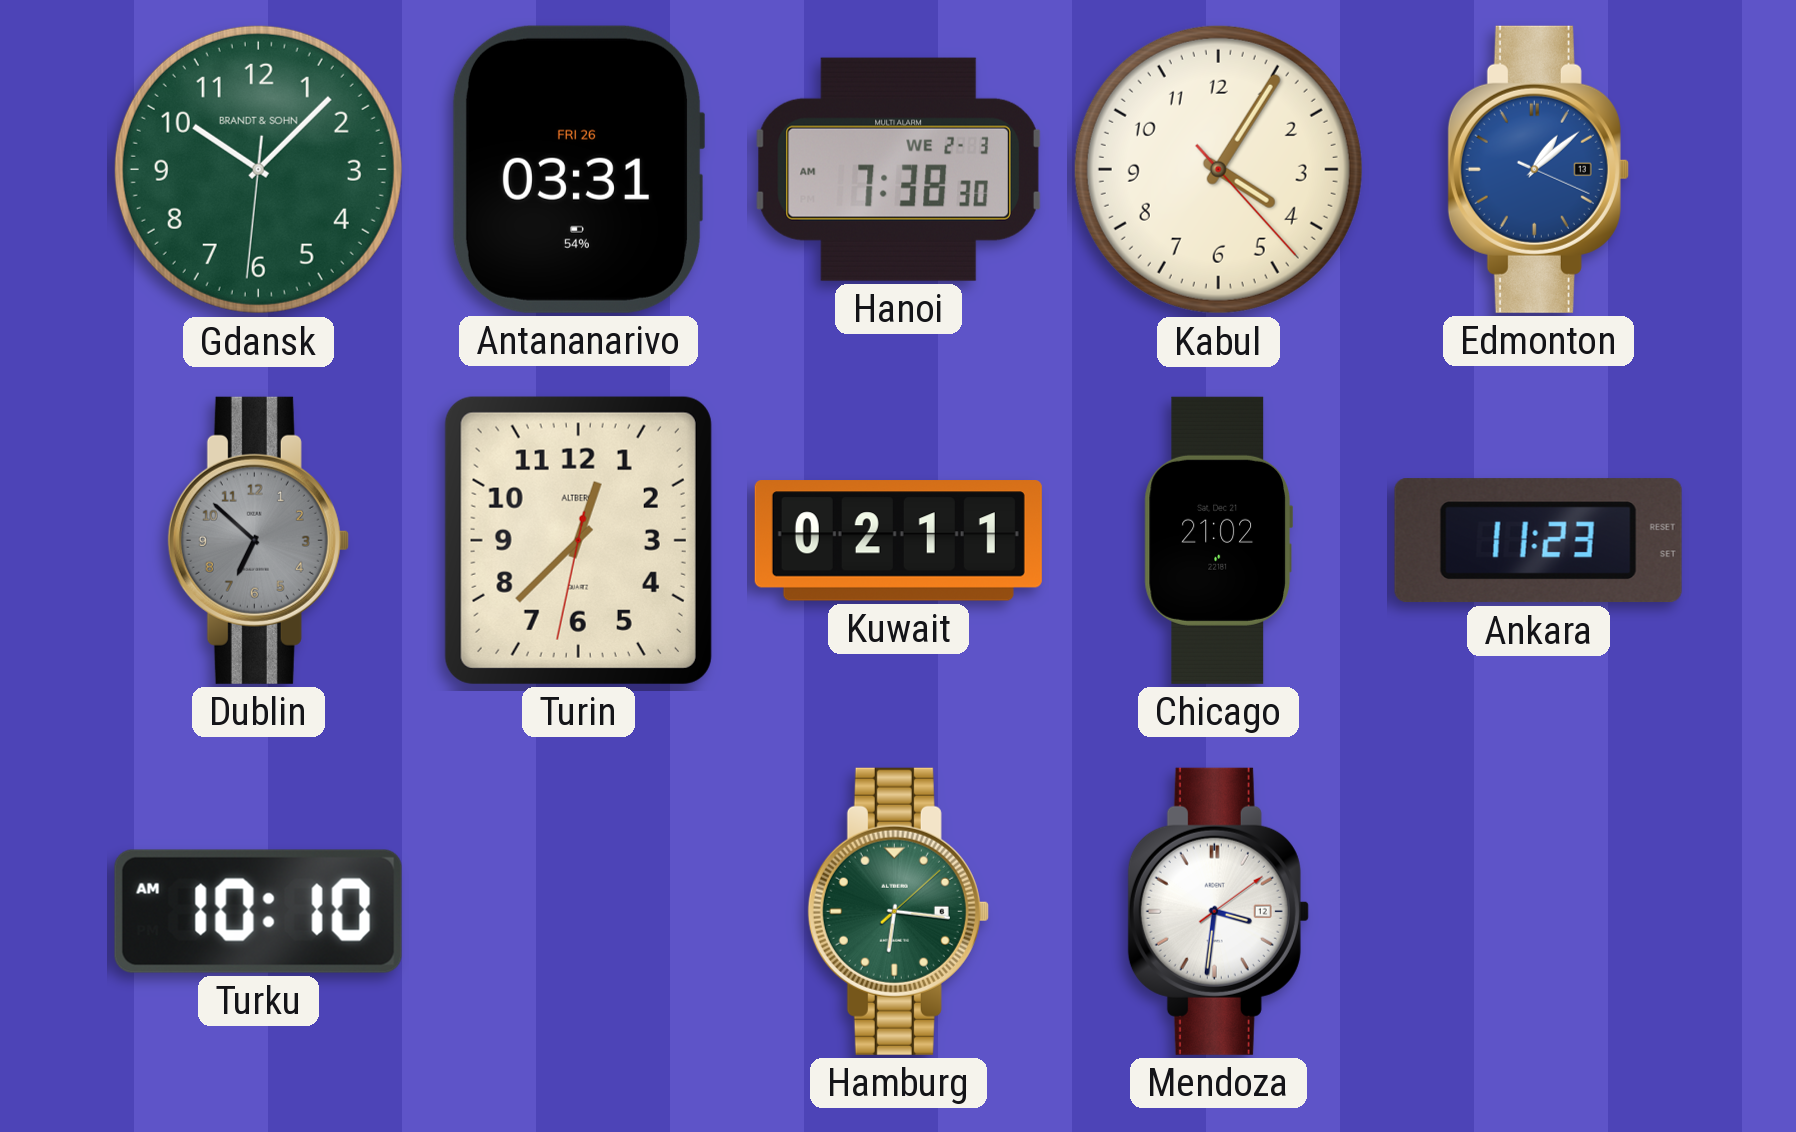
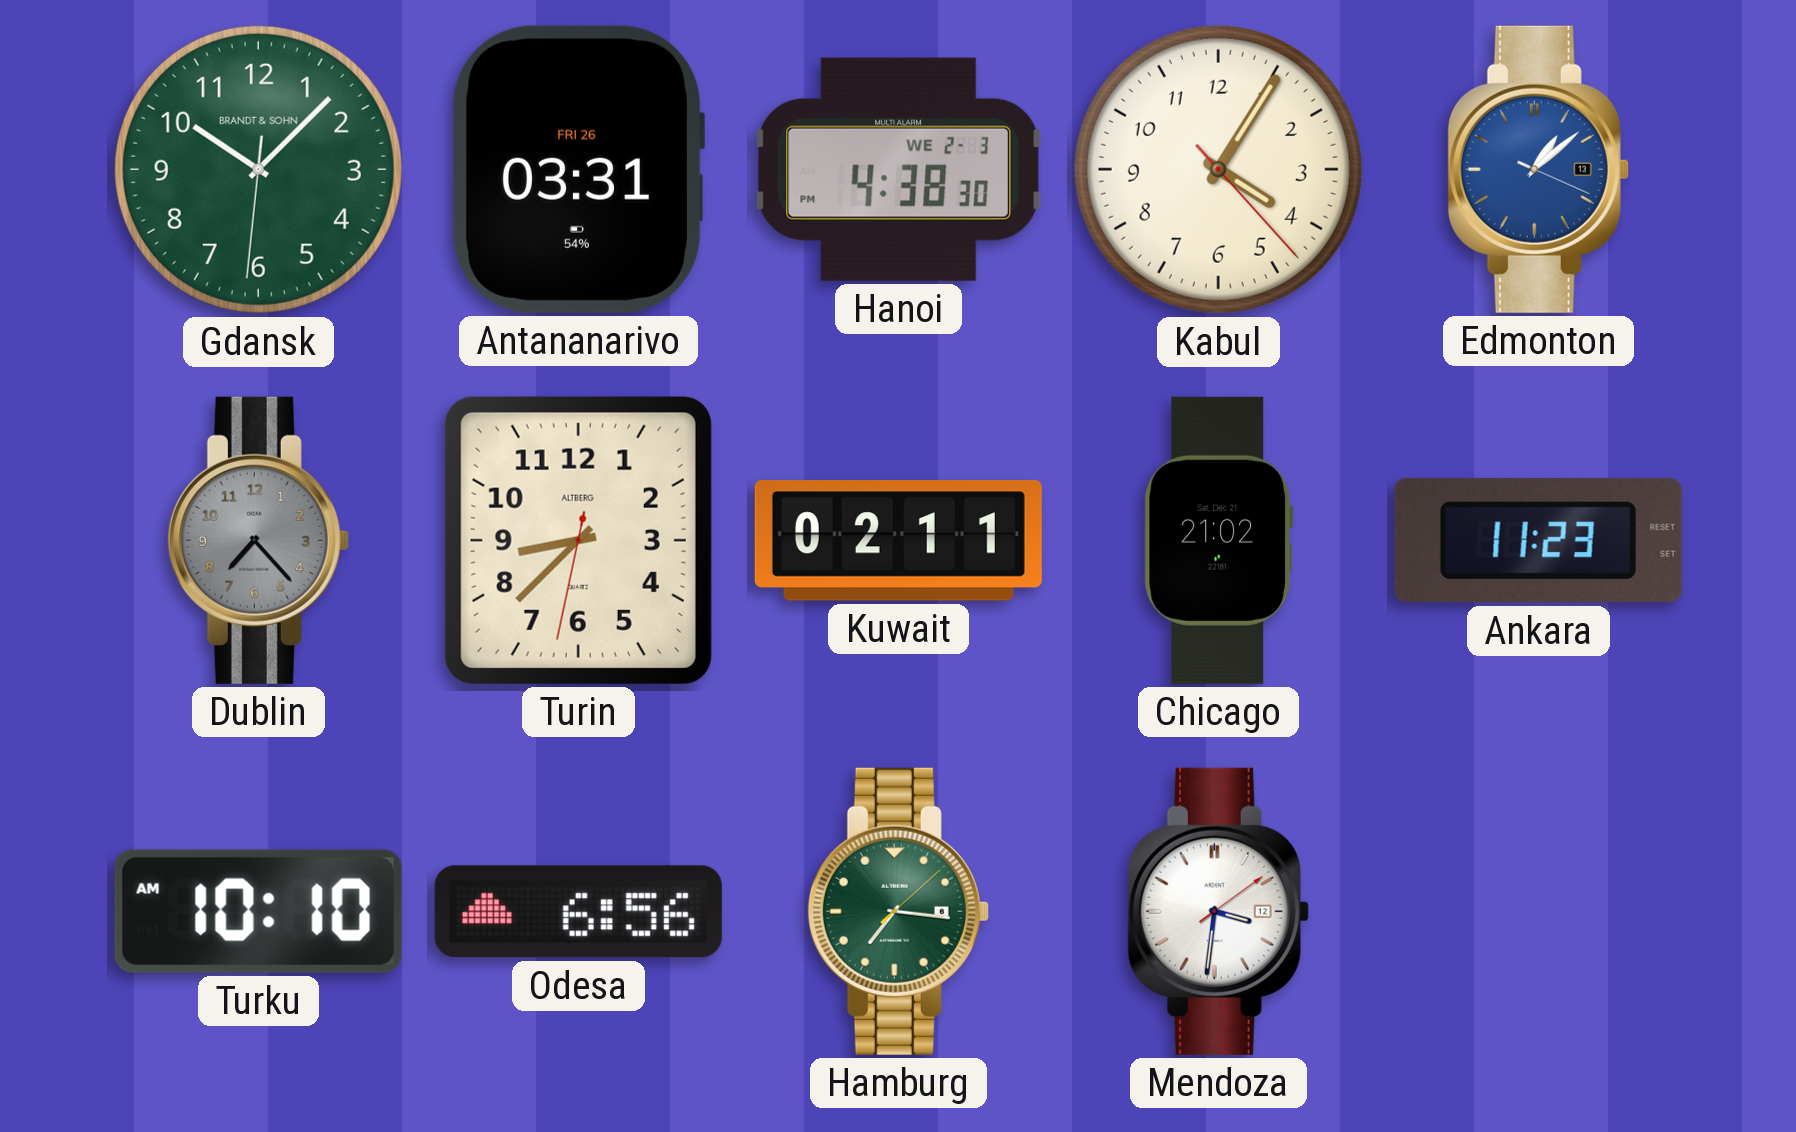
Hanoi: 7:38 -> 4:38 (898, 169)
Dublin: 6:52 -> 7:23 (258, 540)
Turin: 12:37 -> 8:37 (578, 540)
Odesa: none -> 6:56 (578, 912)
Hamburg: 6:16 -> 7:16 (898, 911)
